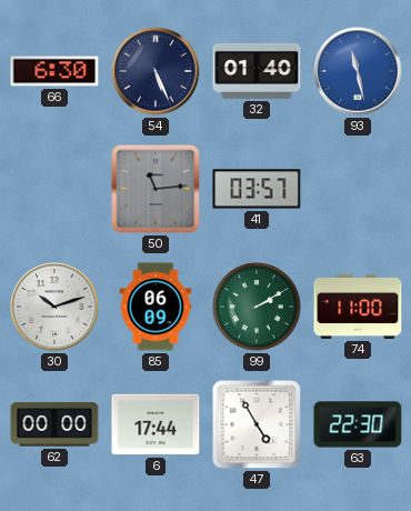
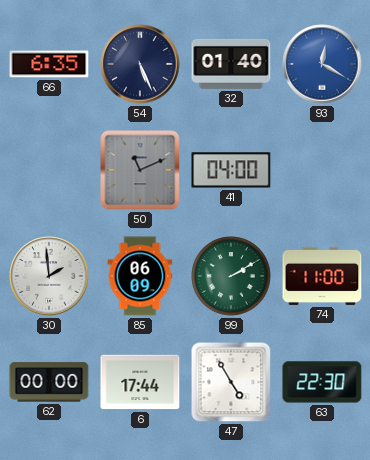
66: 6:30 -> 6:35 (49, 64)
93: 11:28 -> 12:20 (322, 64)
50: 11:14 -> 11:11 (140, 170)
41: 03:57 -> 04:00 (231, 170)
30: 10:12 -> 1:59 (49, 276)
